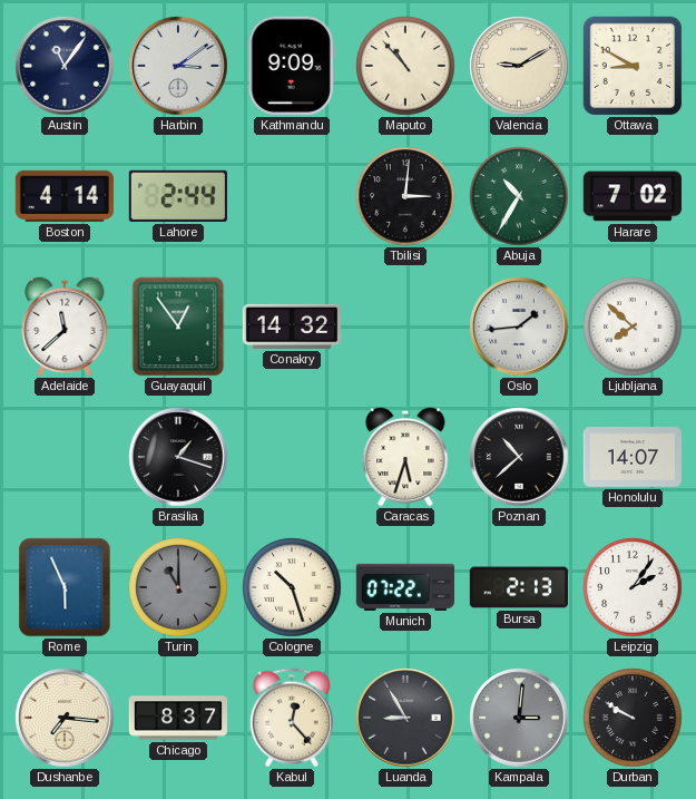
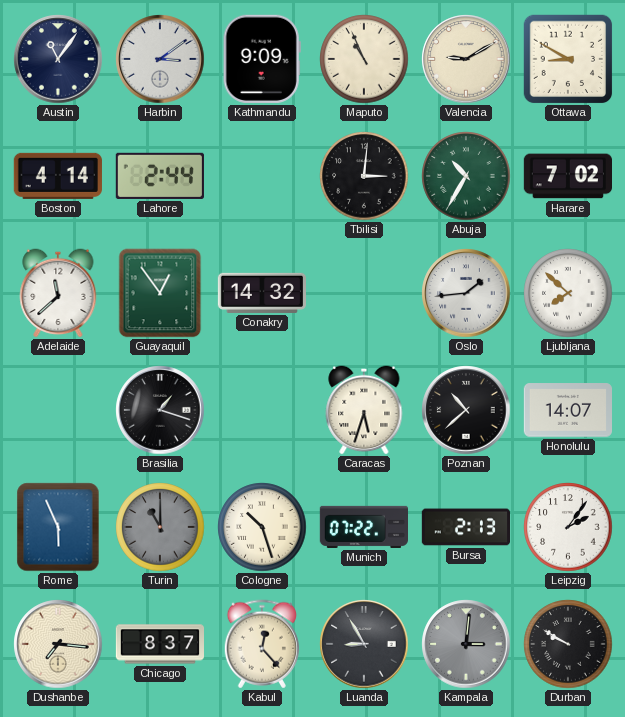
Maputo: 10:53 -> 10:56 (364, 59)
